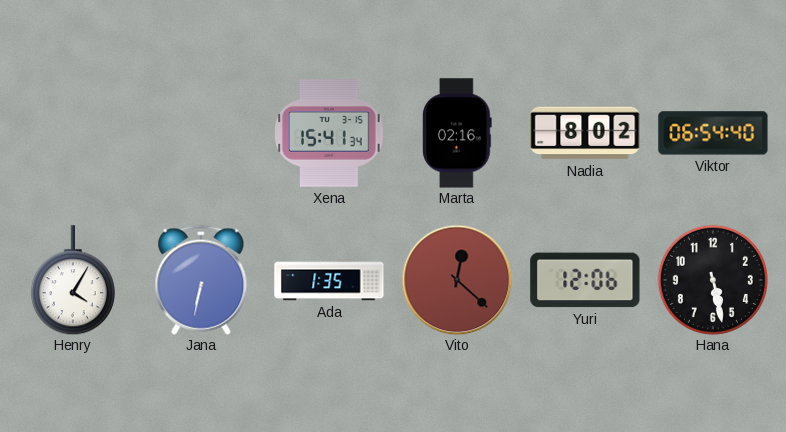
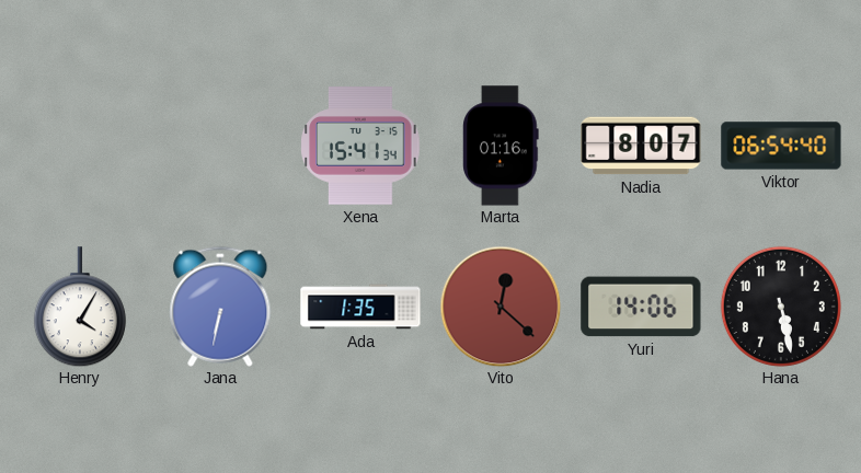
Marta: 02:16 -> 01:16 (501, 146)
Nadia: 8:02 -> 8:07 (641, 146)
Yuri: 12:06 -> 14:06 (641, 307)
